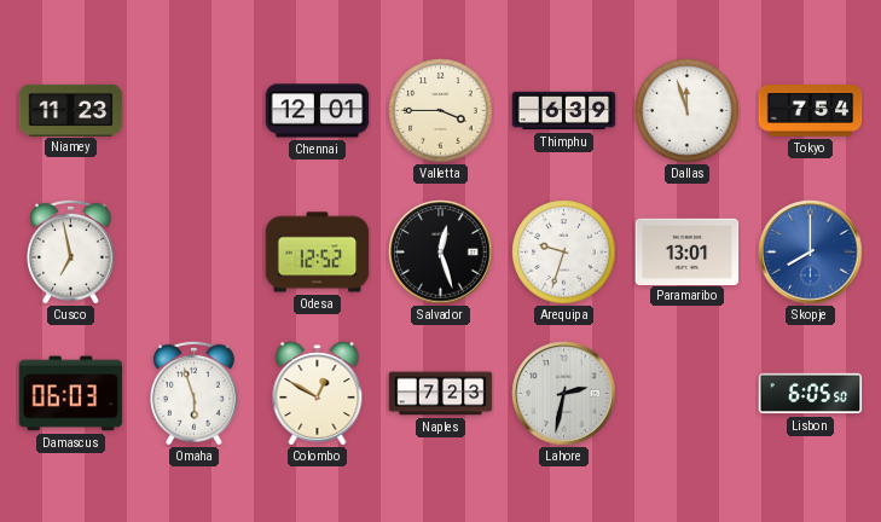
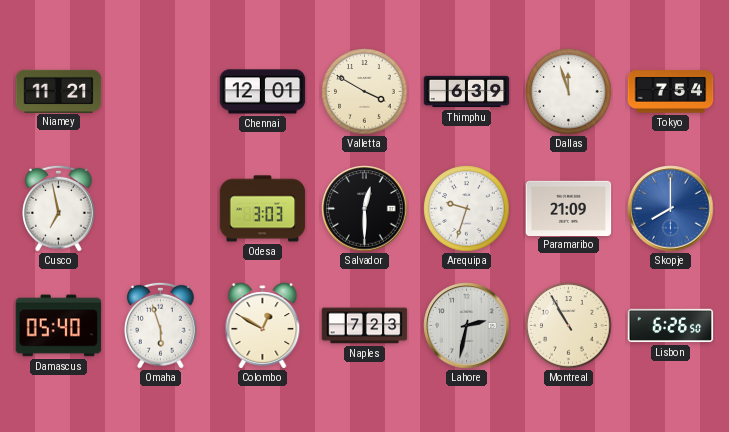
Niamey: 11:23 -> 11:21 (59, 91)
Valletta: 3:45 -> 3:50 (365, 92)
Odesa: 12:52 -> 3:03 (263, 209)
Salvador: 12:27 -> 12:30 (365, 209)
Paramaribo: 13:01 -> 21:09 (569, 208)
Damascus: 06:03 -> 05:40 (59, 326)
Montreal: none -> 10:55 (569, 326)
Lisbon: 6:05 -> 6:26 (671, 326)
